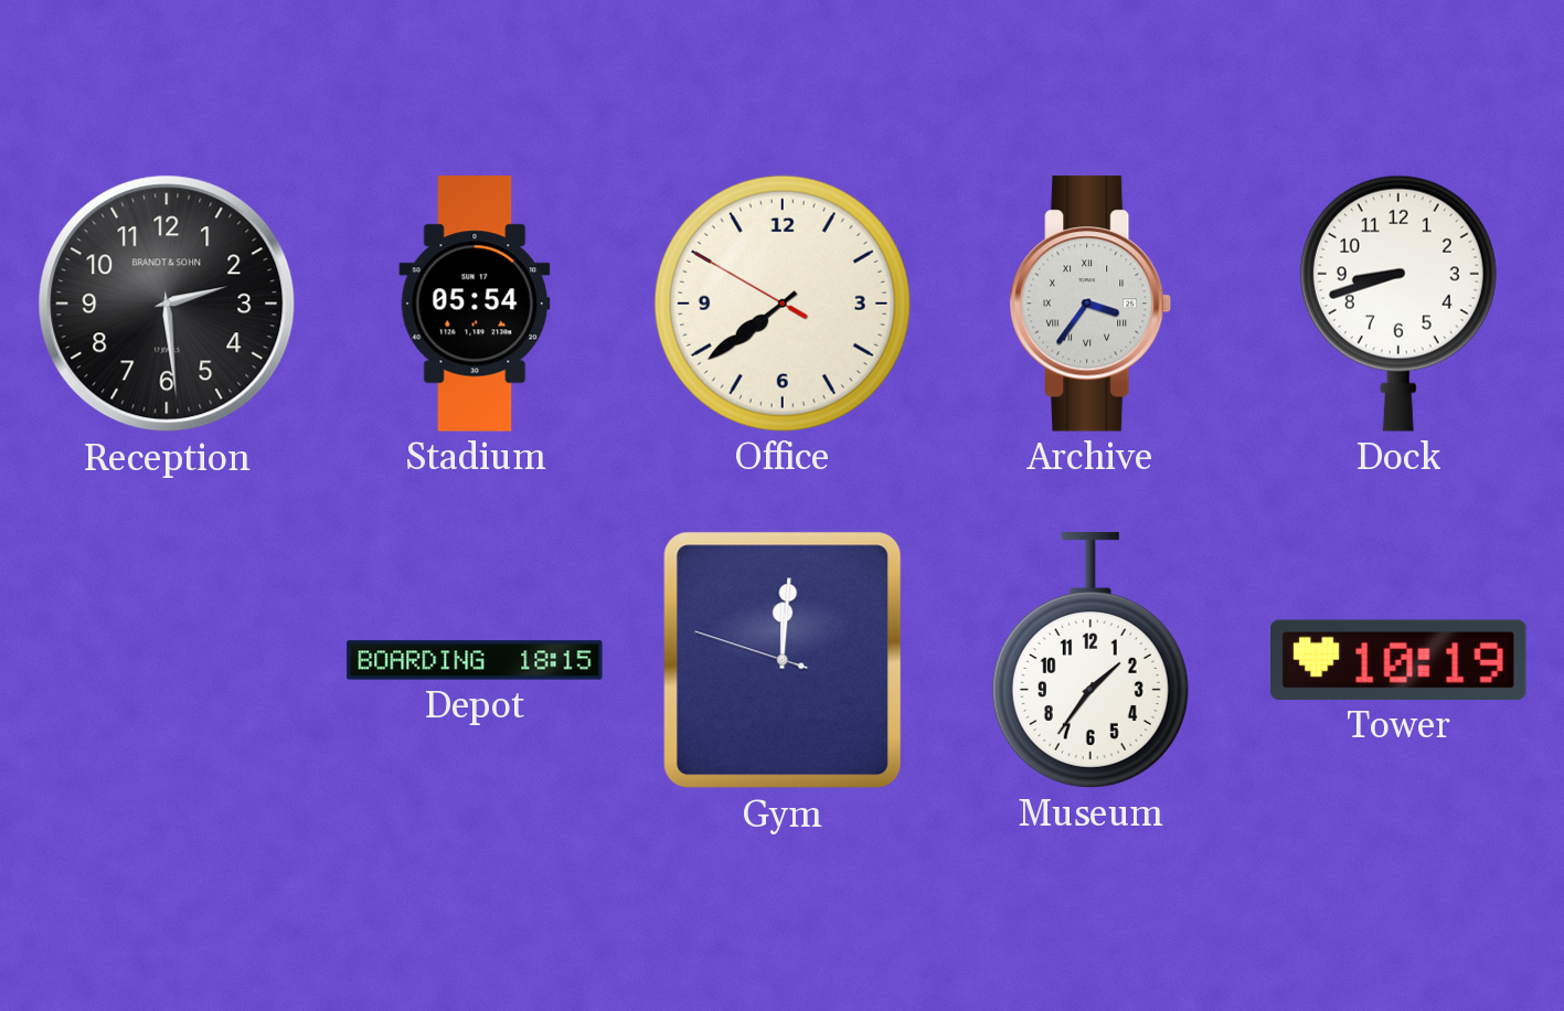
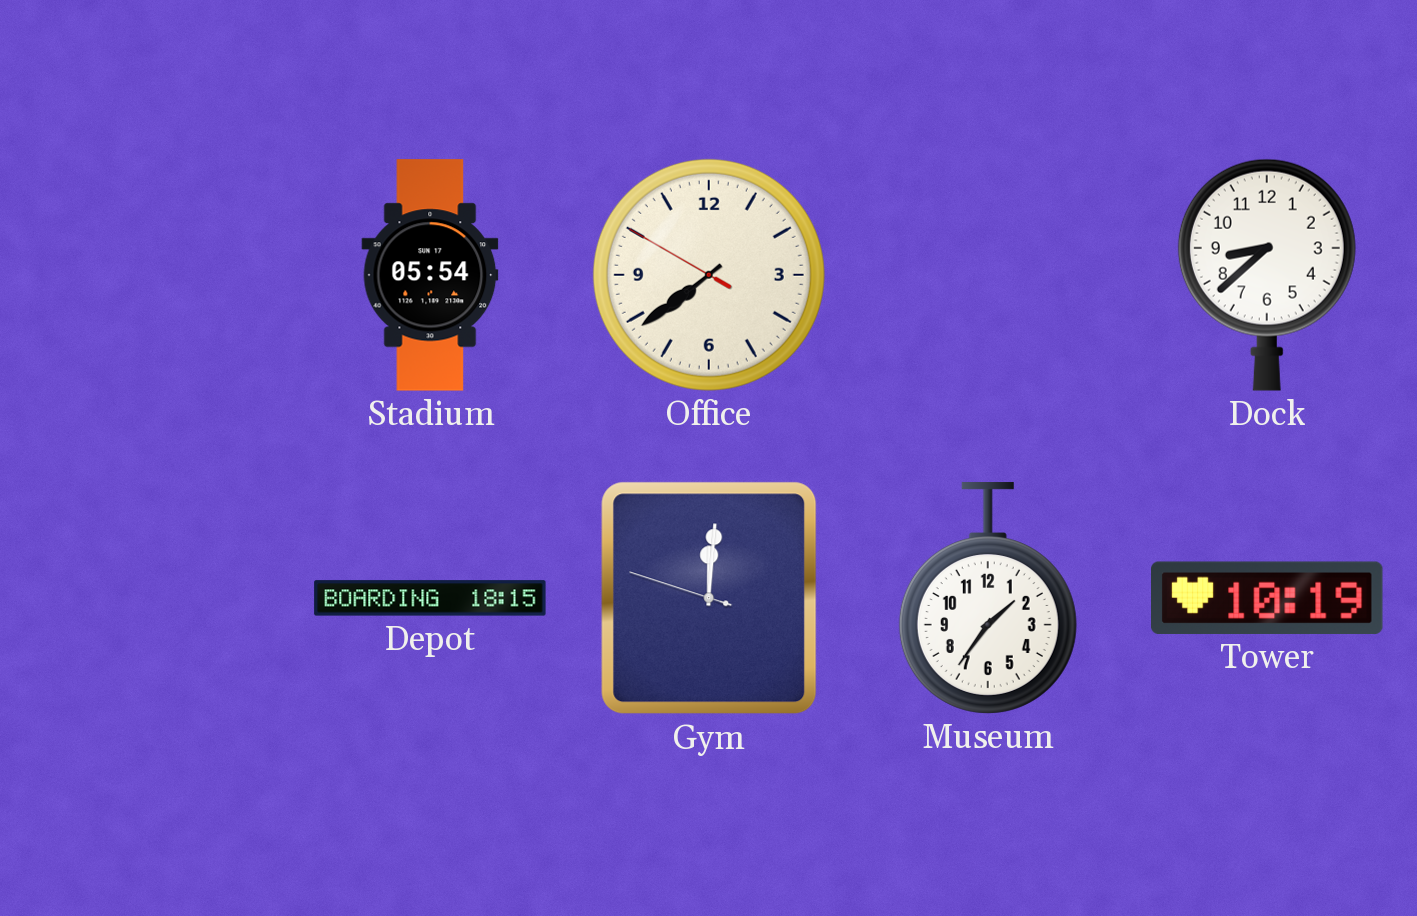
Reception: 2:29 -> none (167, 304)
Archive: 3:36 -> none (1090, 304)
Dock: 8:42 -> 8:38 (1267, 275)
